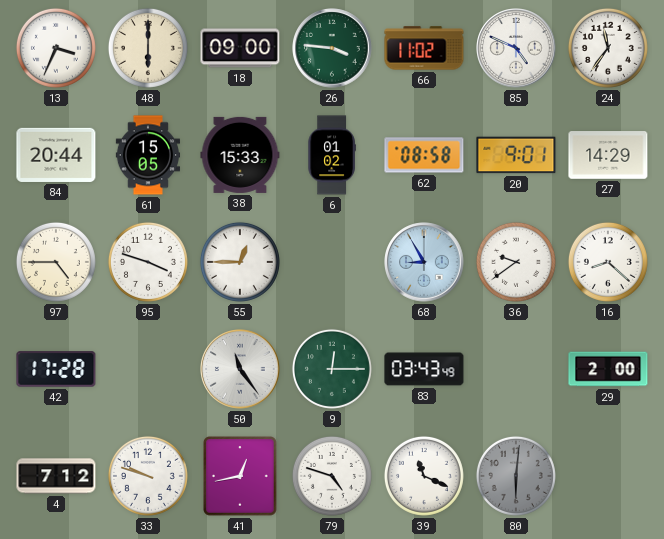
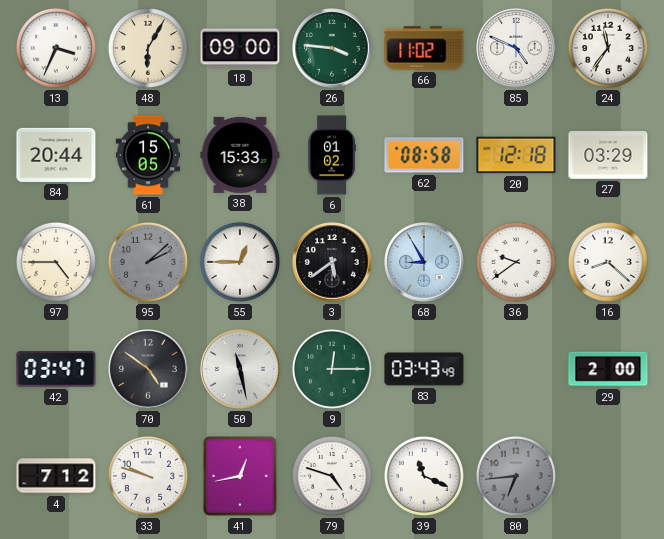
48: 6:00 -> 6:05 (148, 48)
20: 9:01 -> 12:18 (516, 155)
27: 14:29 -> 03:29 (608, 155)
95: 3:48 -> 2:08 (148, 262)
95 dial: white -> grey (148, 262)
3: none -> 5:39 (332, 262)
42: 17:28 -> 03:47 (56, 369)
70: none -> 4:51 (148, 369)
50: 11:24 -> 11:28 (240, 369)
80: 6:01 -> 6:44 (516, 476)
